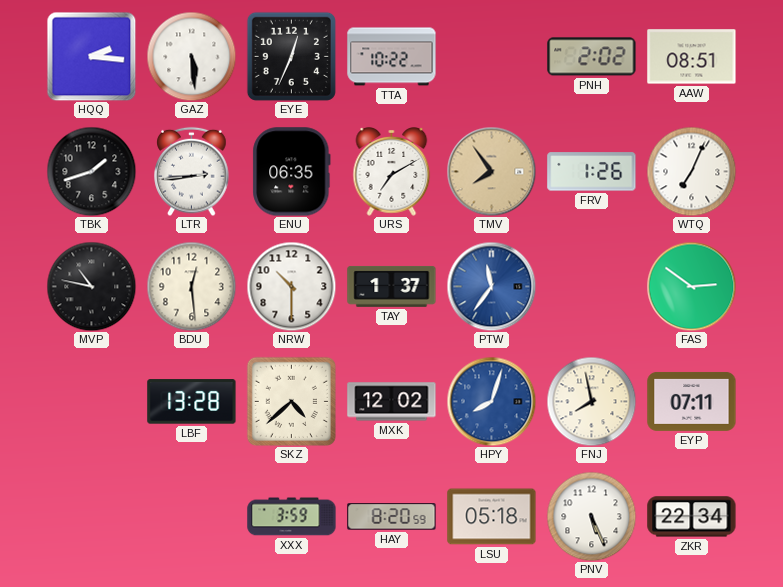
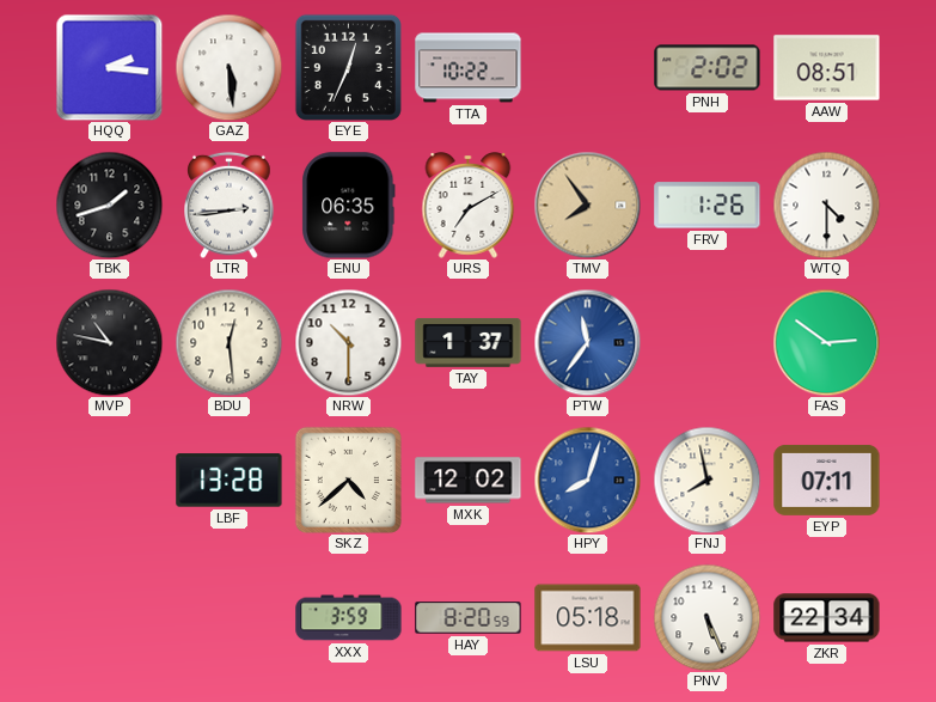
WTQ: 7:04 -> 4:30 (826, 205)
